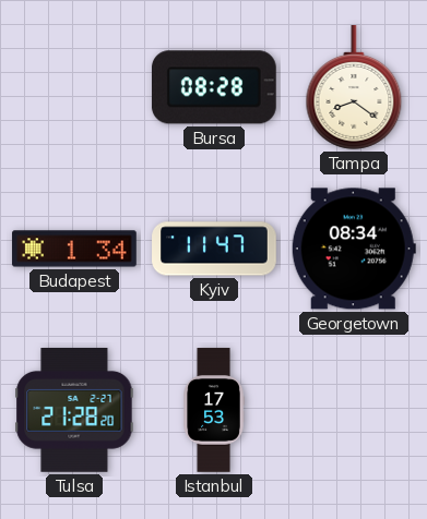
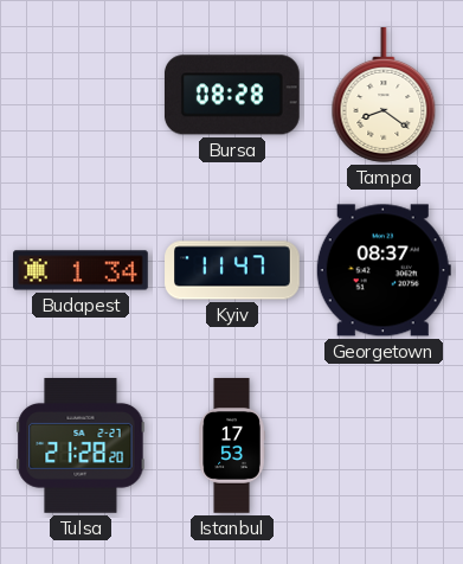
Georgetown: 08:34 -> 08:37 (384, 270)
